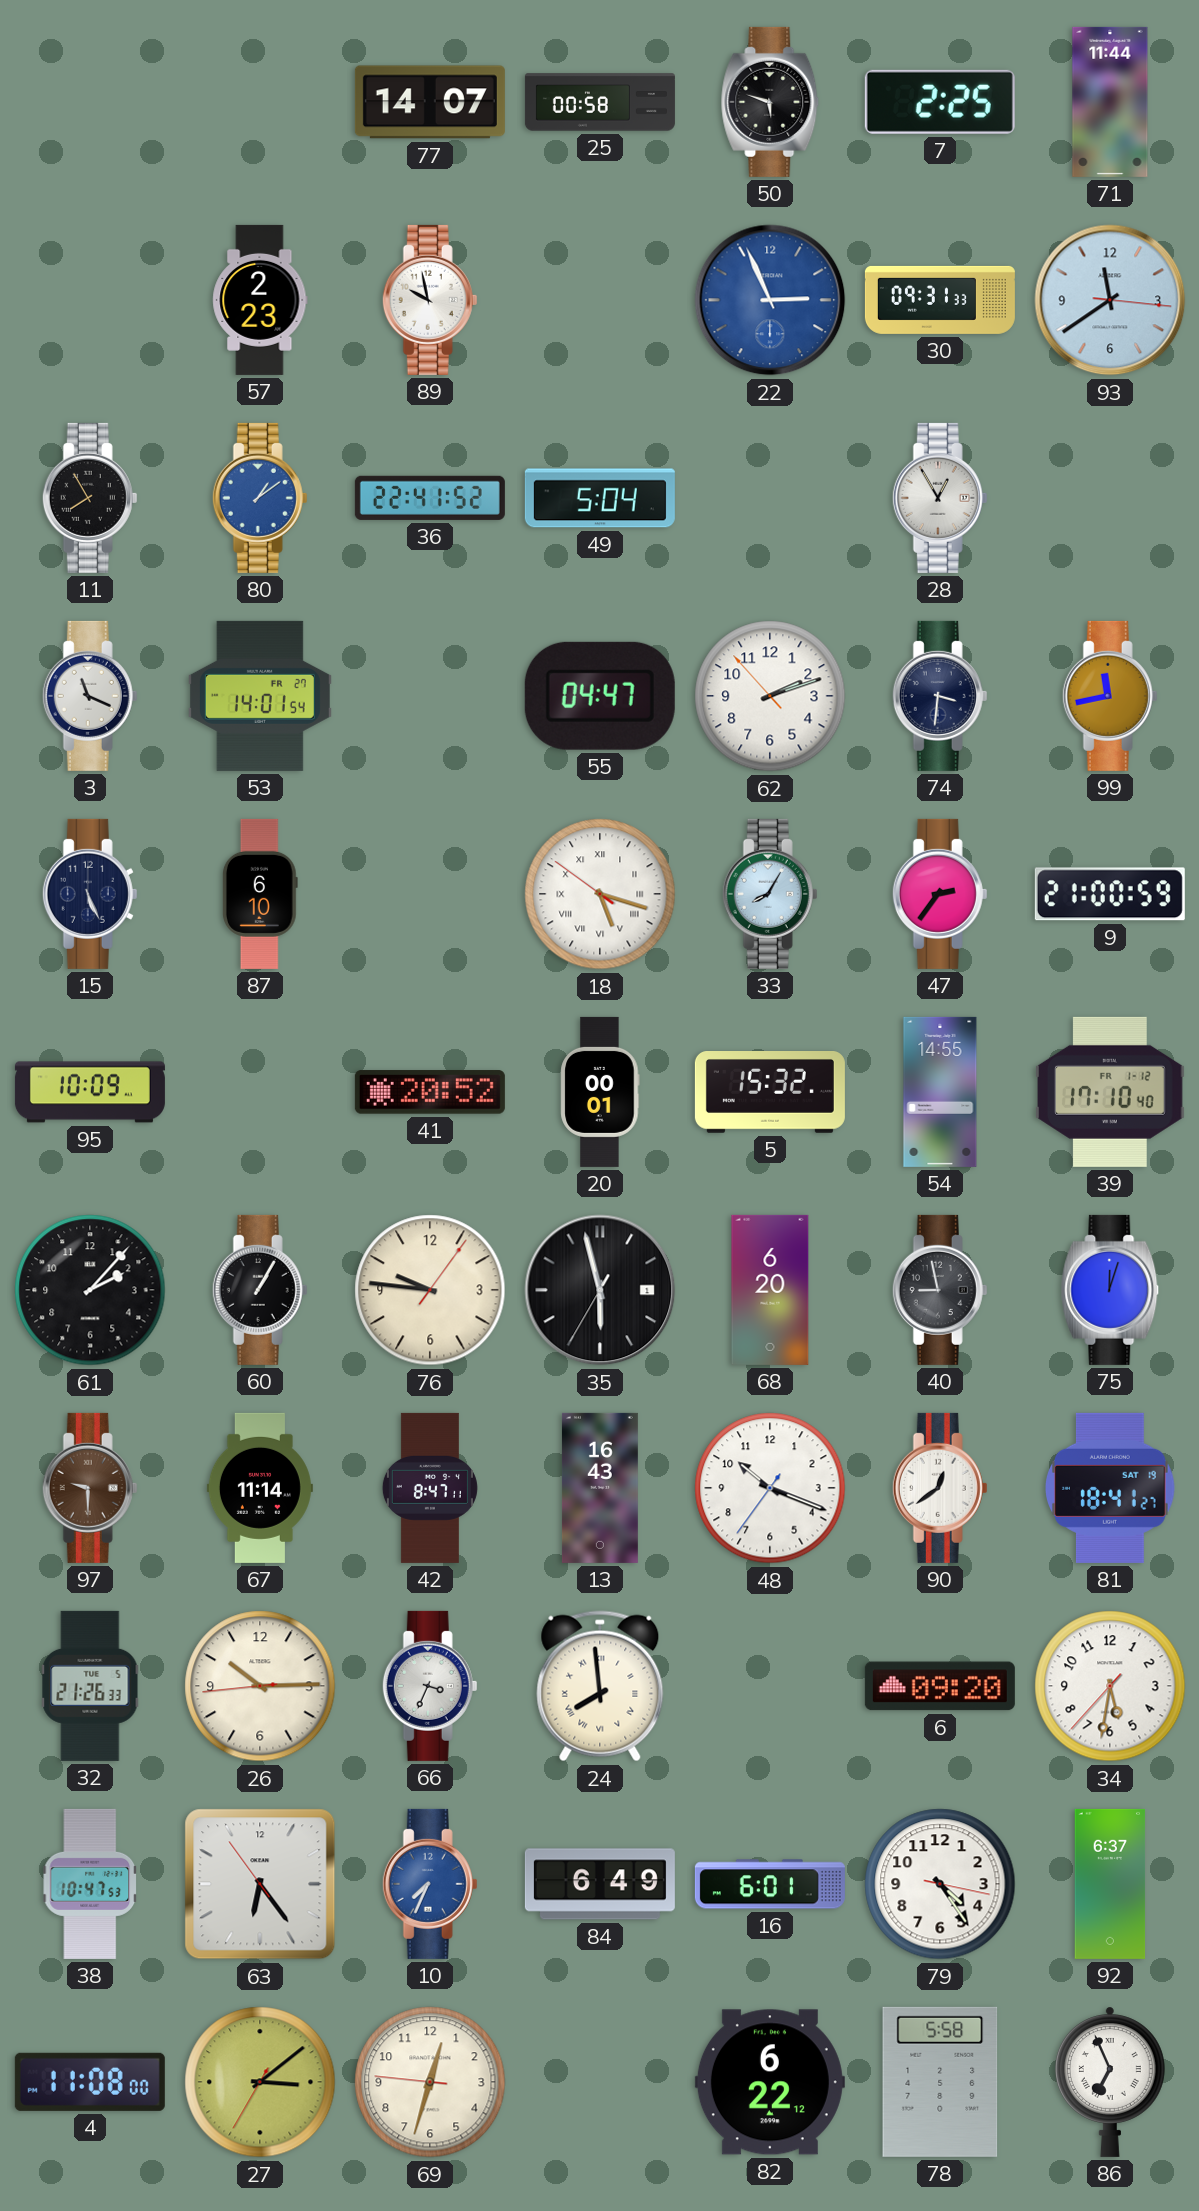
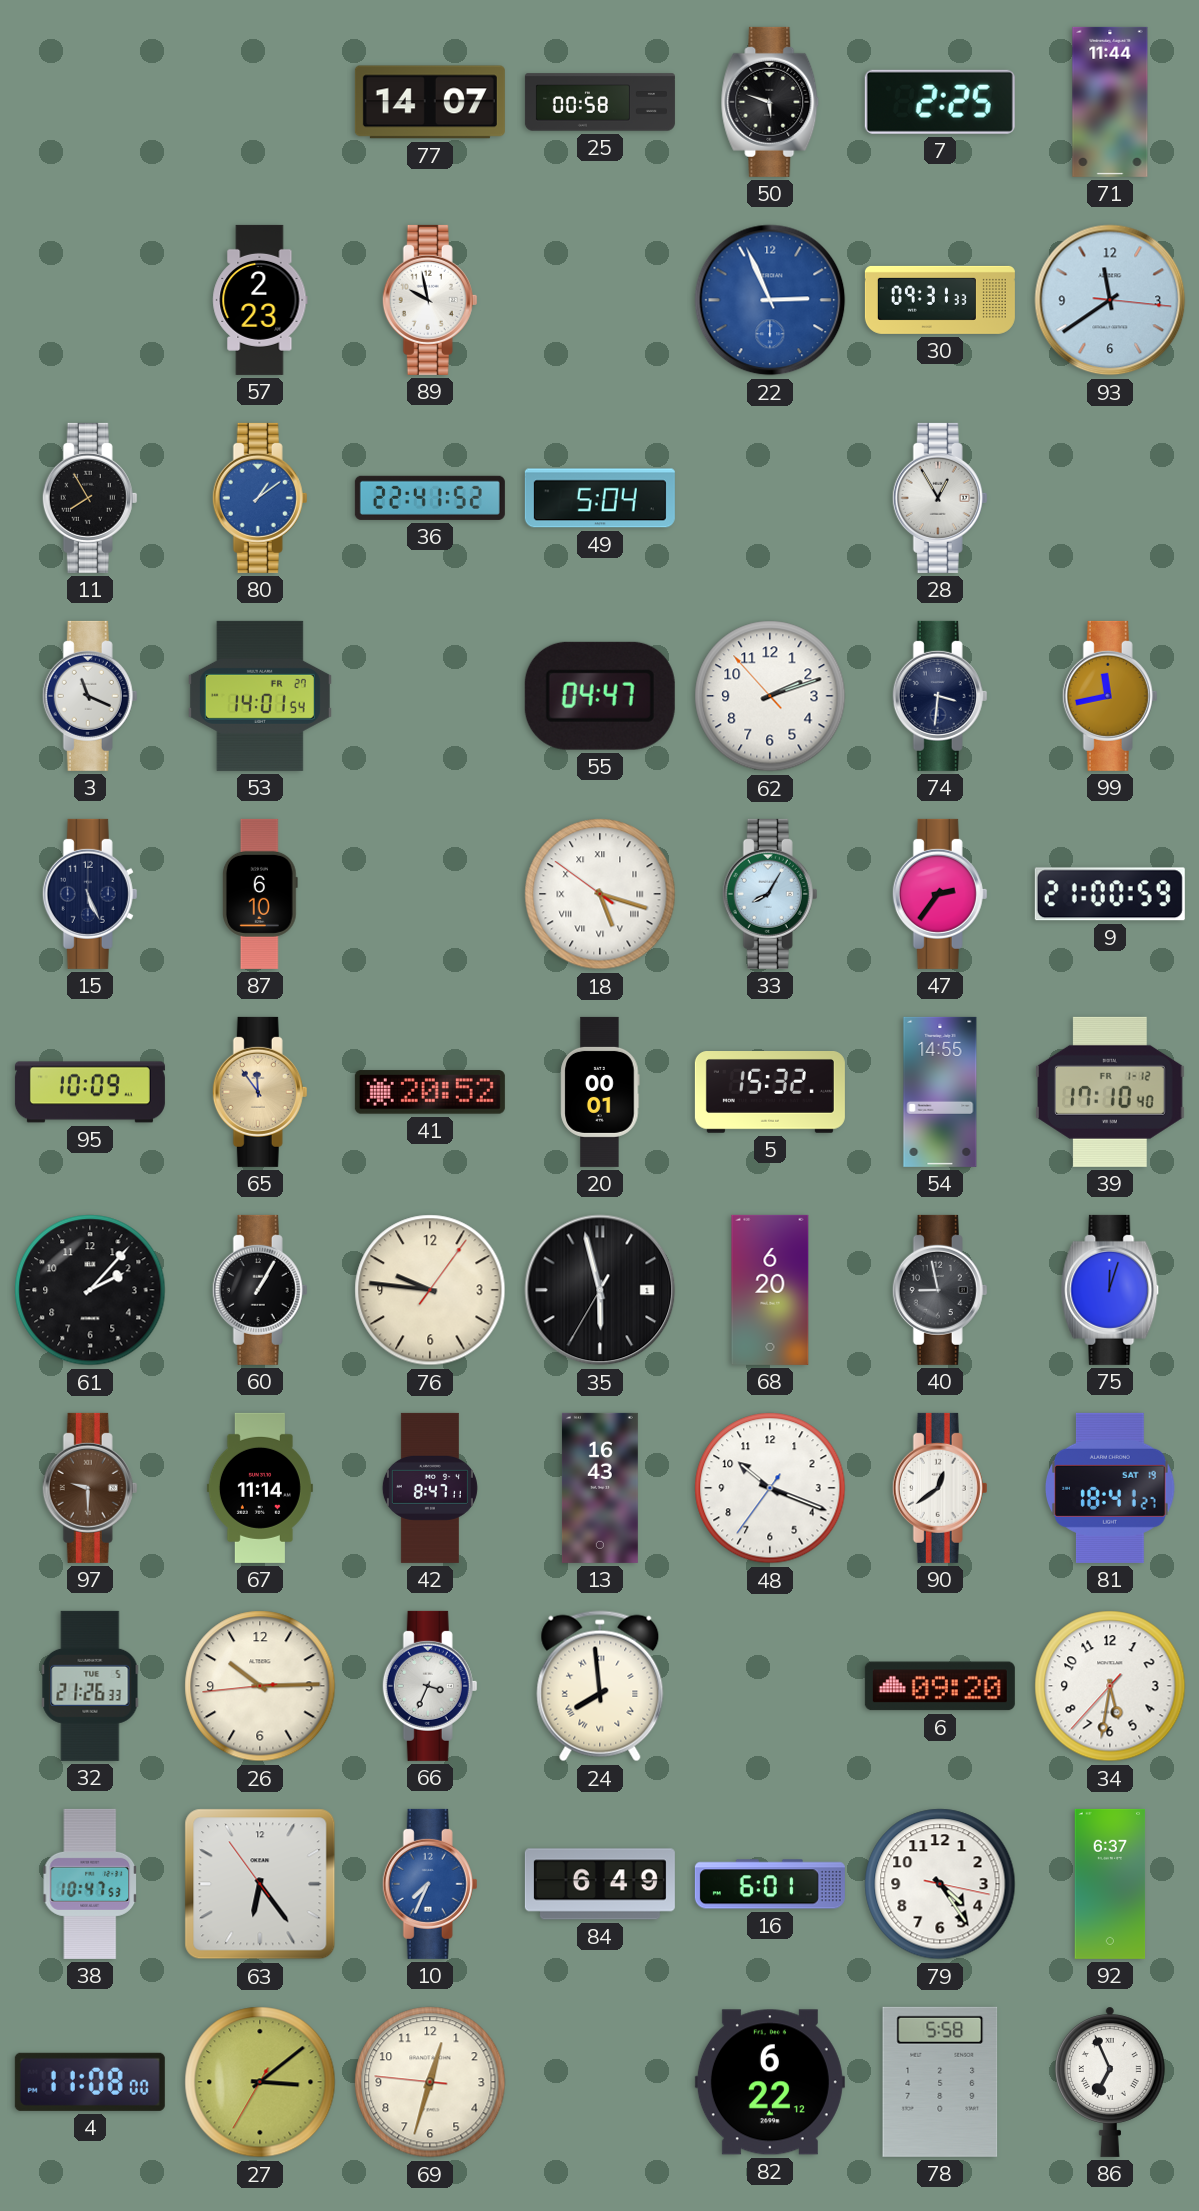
65: none -> 11:54 (260, 1092)
